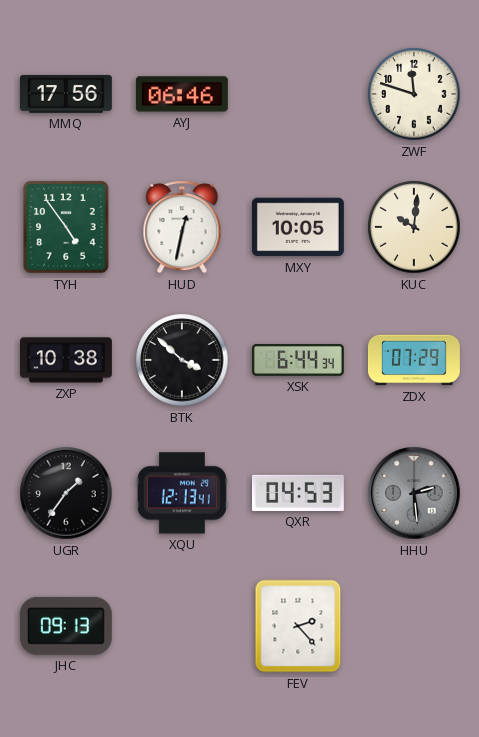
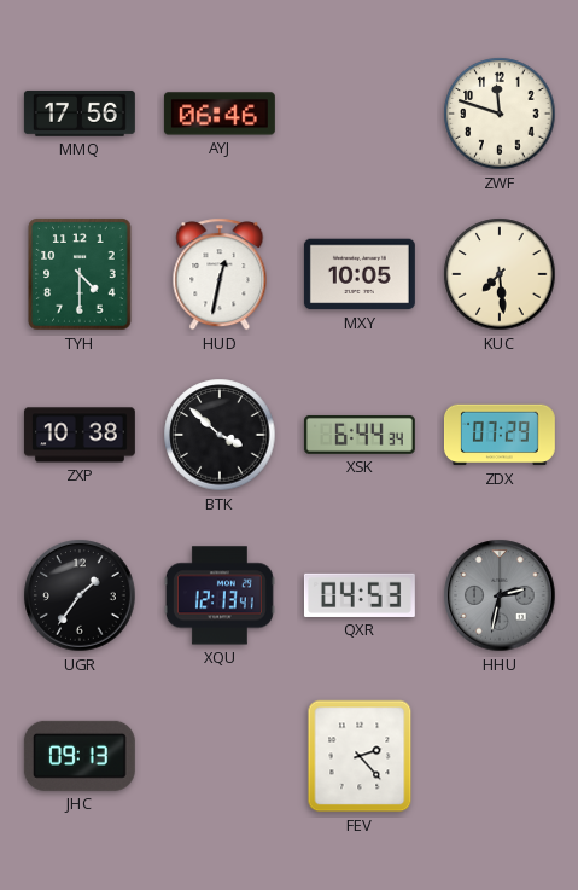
TYH: 4:54 -> 4:30 (80, 274)
KUC: 10:01 -> 7:29 (500, 274)
HHU: 2:29 -> 2:32 (500, 595)
